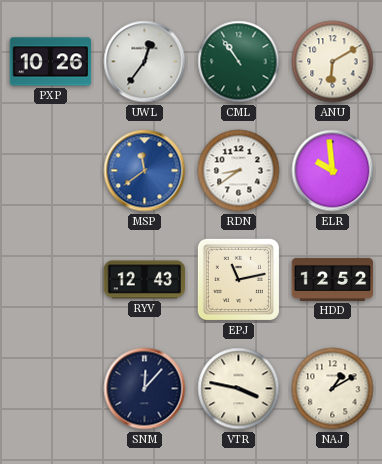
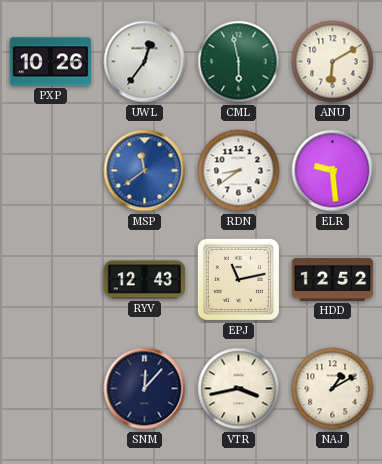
CML: 10:54 -> 5:58 (239, 62)
ELR: 9:59 -> 9:29 (333, 171)
VTR: 3:47 -> 3:43 (239, 389)
